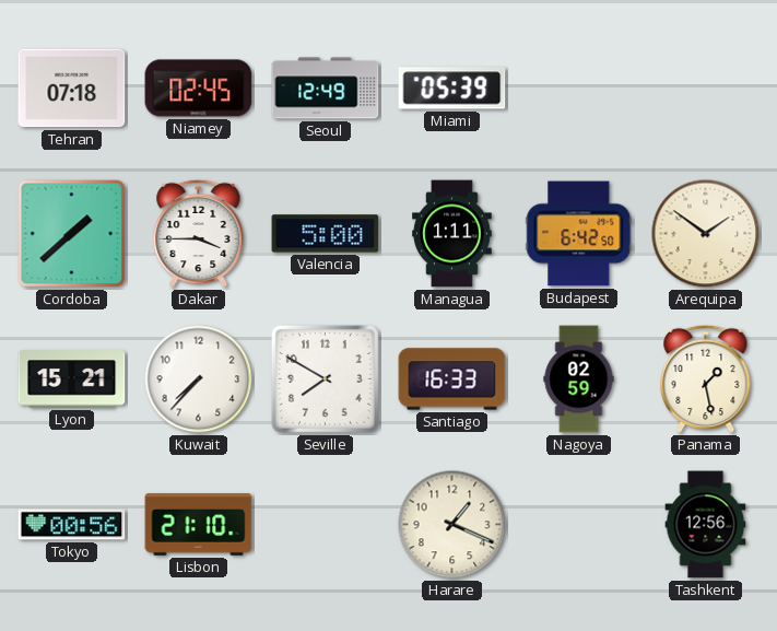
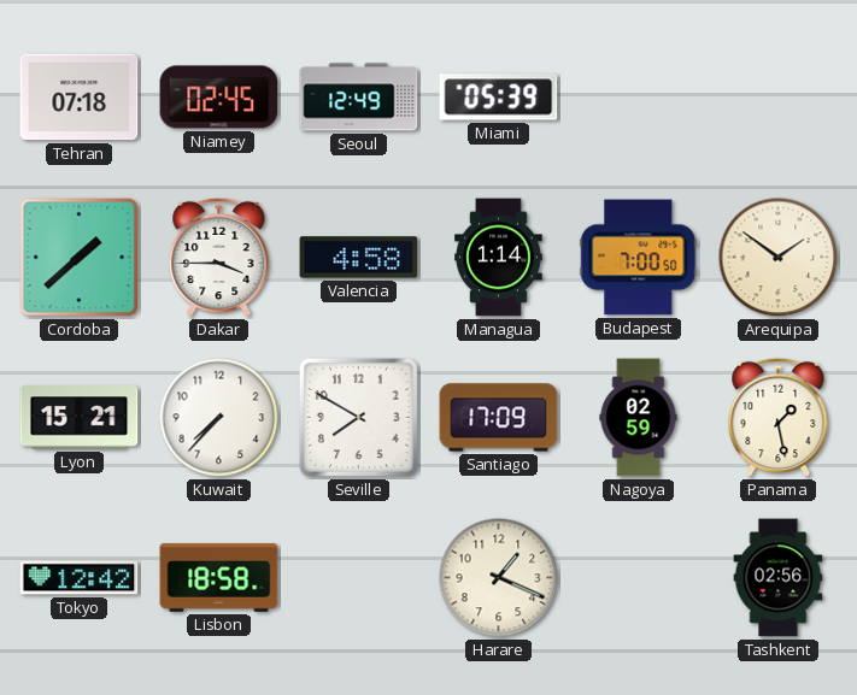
Valencia: 5:00 -> 4:58 (359, 258)
Managua: 1:11 -> 1:14 (499, 258)
Budapest: 6:42 -> 7:00 (639, 258)
Santiago: 16:33 -> 17:09 (499, 418)
Tokyo: 00:56 -> 12:42 (80, 578)
Lisbon: 21:10 -> 18:58 (219, 577)
Tashkent: 12:56 -> 02:56 (779, 578)
